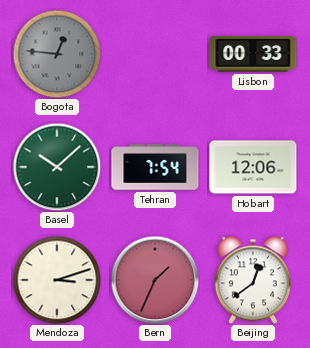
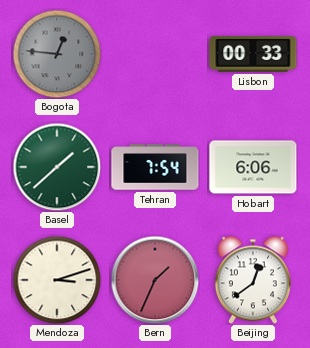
Basel: 10:08 -> 1:38 (57, 167)
Hobart: 12:06 -> 6:06 (253, 167)
